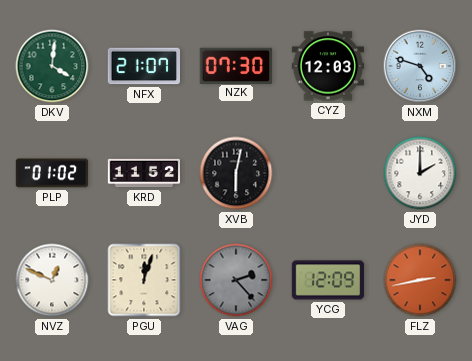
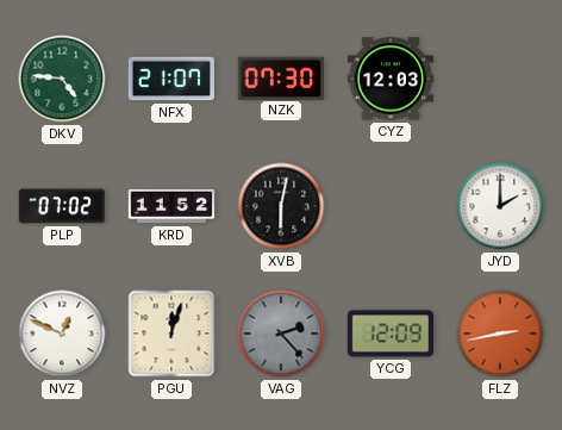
DKV: 4:01 -> 4:46 (62, 79)
NXM: 4:48 -> none (420, 66)
PLP: 01:02 -> 07:02 (62, 206)
